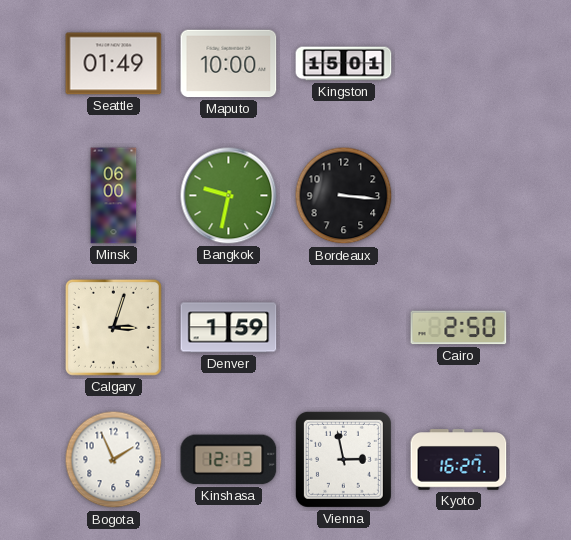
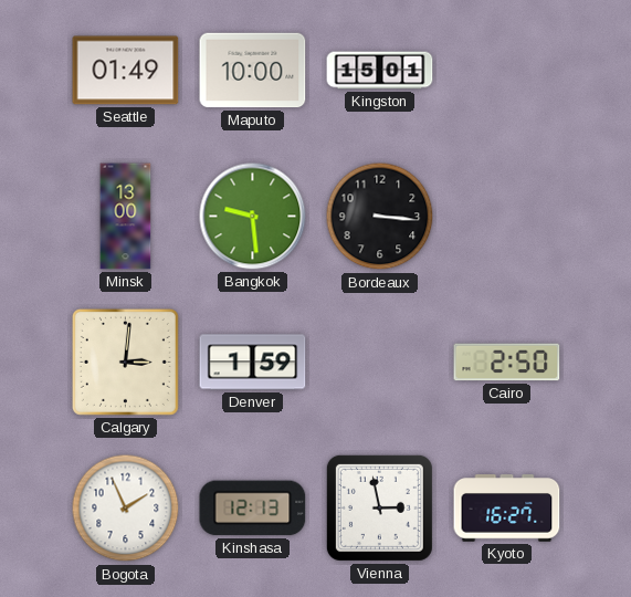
Minsk: 06:00 -> 13:00 (126, 217)
Bangkok: 9:32 -> 9:29 (253, 217)
Calgary: 3:03 -> 3:01 (125, 362)
